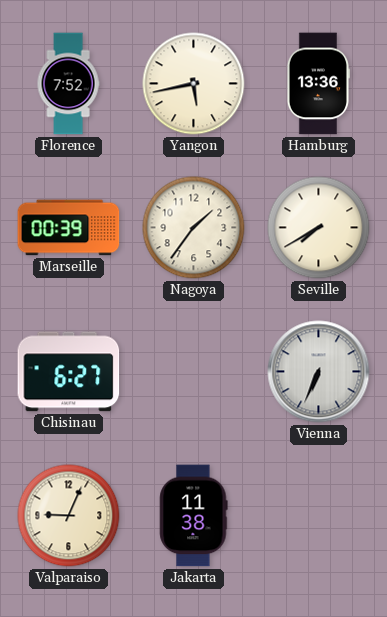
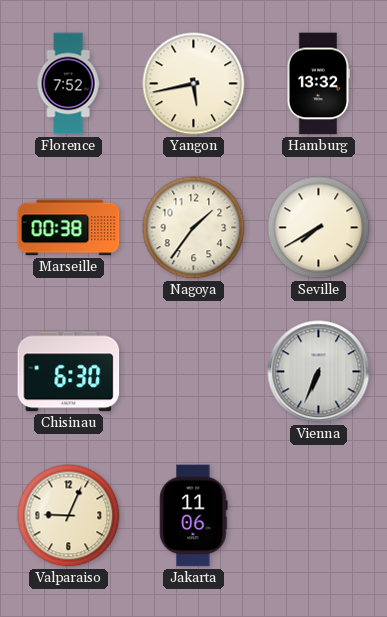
Hamburg: 13:36 -> 13:32 (318, 84)
Marseille: 00:39 -> 00:38 (69, 228)
Chisinau: 6:27 -> 6:30 (69, 372)
Jakarta: 11:38 -> 11:06 (194, 516)
